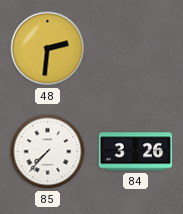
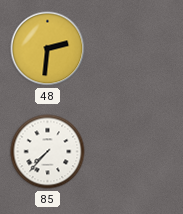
84: 3:26 -> none (136, 152)
